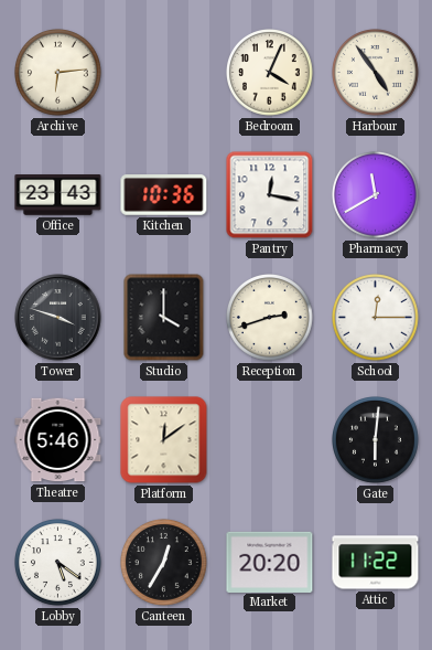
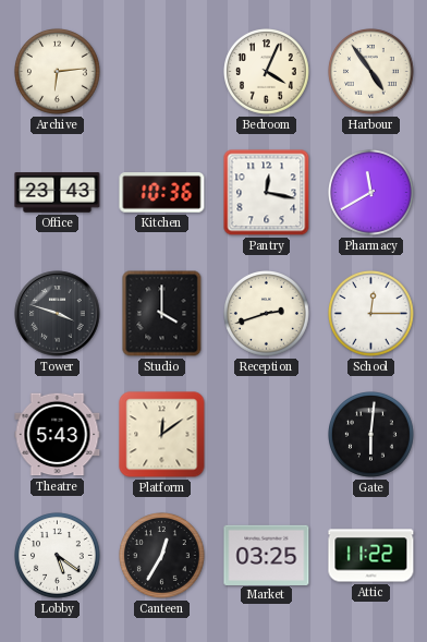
Theatre: 5:46 -> 5:43 (58, 435)
Market: 20:20 -> 03:25 (267, 555)
